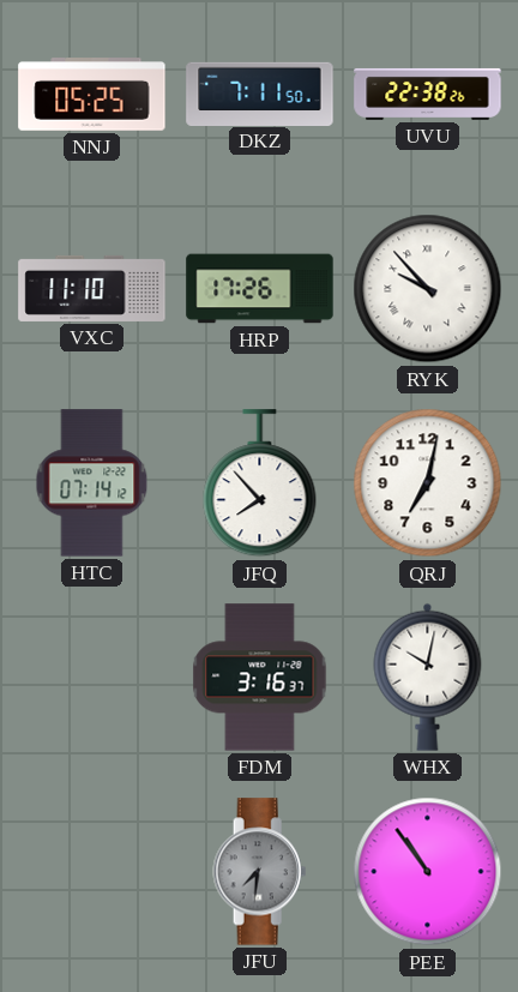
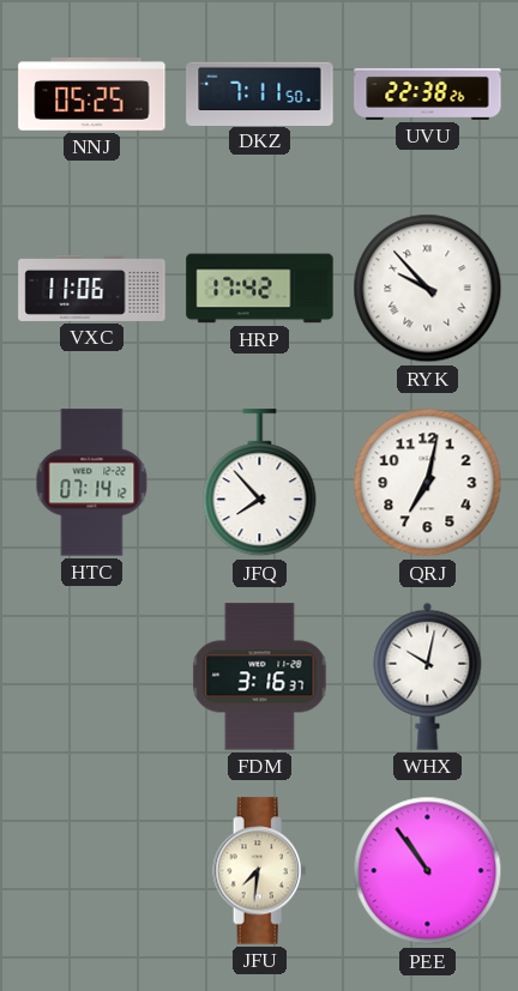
VXC: 11:10 -> 11:06 (92, 288)
HRP: 17:26 -> 17:42 (260, 289)
JFU dial: grey -> cream (260, 871)
